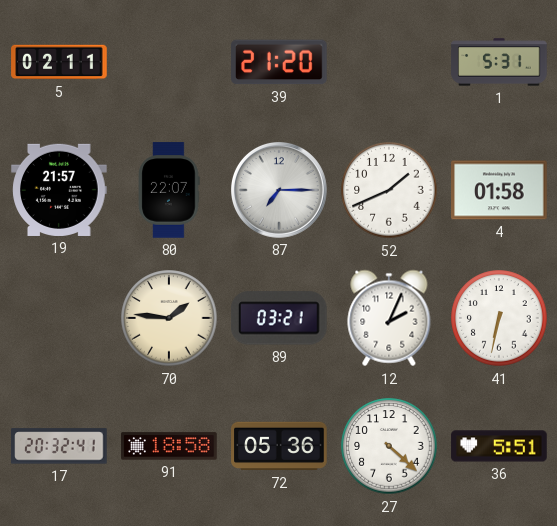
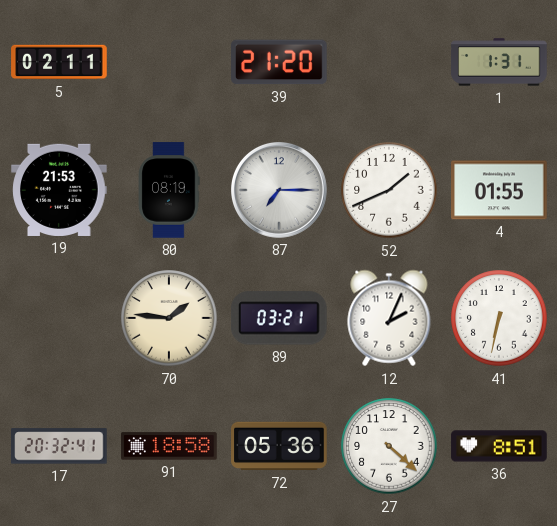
1: 5:31 -> 1:31 (499, 62)
19: 21:57 -> 21:53 (59, 190)
80: 22:07 -> 08:19 (169, 190)
4: 01:58 -> 01:55 (499, 190)
36: 5:51 -> 8:51 (499, 446)
